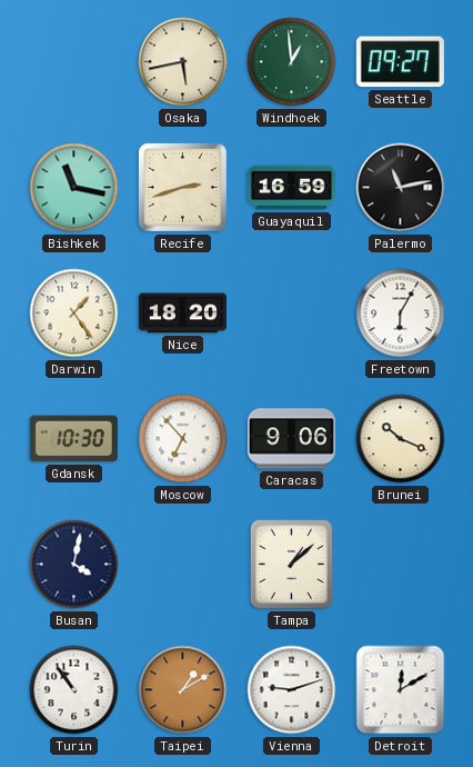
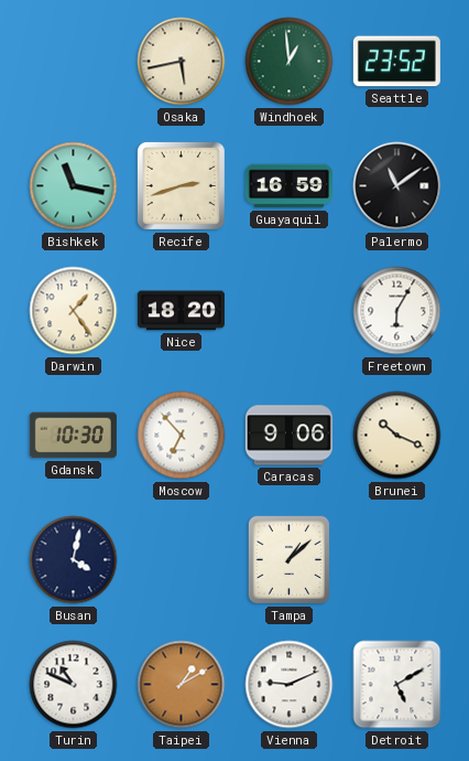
Seattle: 09:27 -> 23:52 (396, 62)
Palermo: 11:13 -> 11:09 (397, 186)
Turin: 10:54 -> 10:49 (74, 685)
Vienna: 9:12 -> 9:11 (290, 685)
Detroit: 12:10 -> 5:10 (397, 685)
